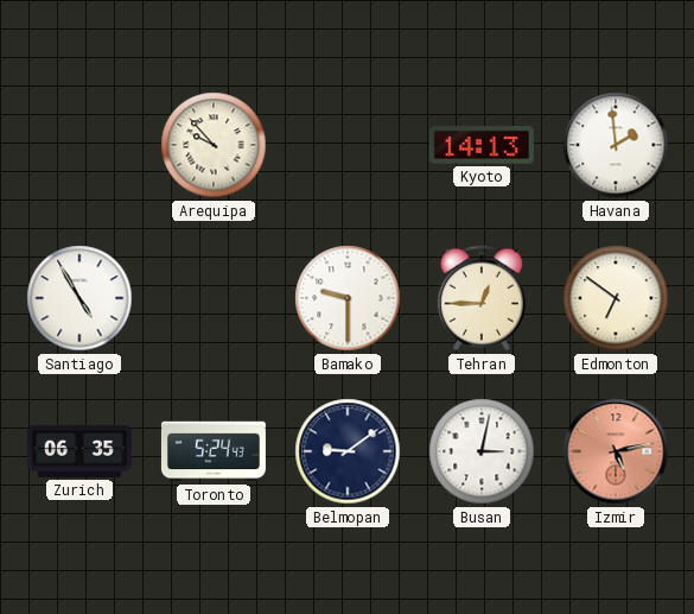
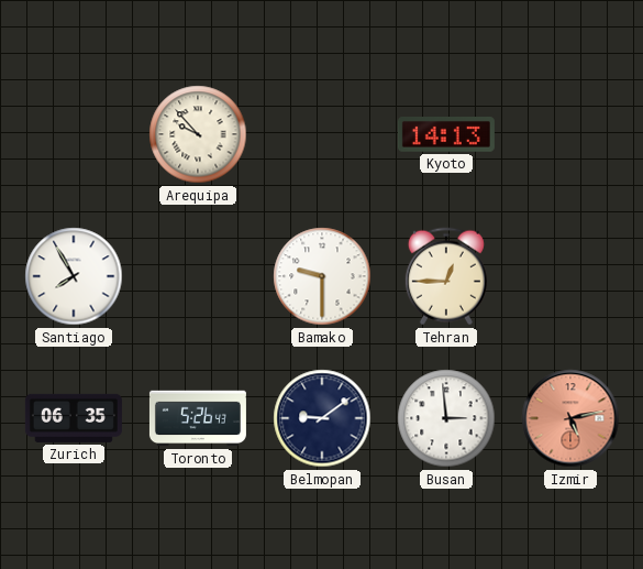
Havana: 1:59 -> none (616, 145)
Santiago: 4:55 -> 7:55 (74, 276)
Edmonton: 6:51 -> none (616, 298)
Toronto: 5:24 -> 5:26 (198, 418)
Busan: 3:02 -> 2:59 (446, 418)
